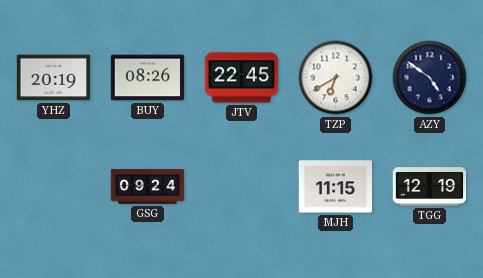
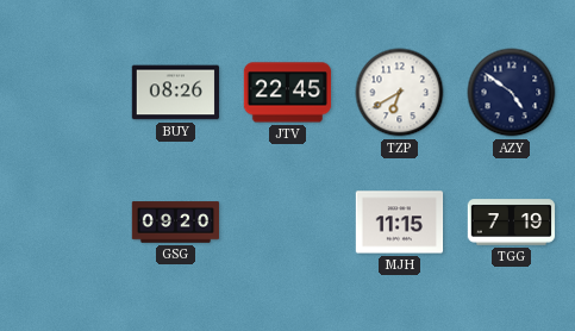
YHZ: 20:19 -> none (54, 78)
GSG: 09:24 -> 09:20 (176, 223)
TGG: 12:19 -> 7:19 (512, 223)
